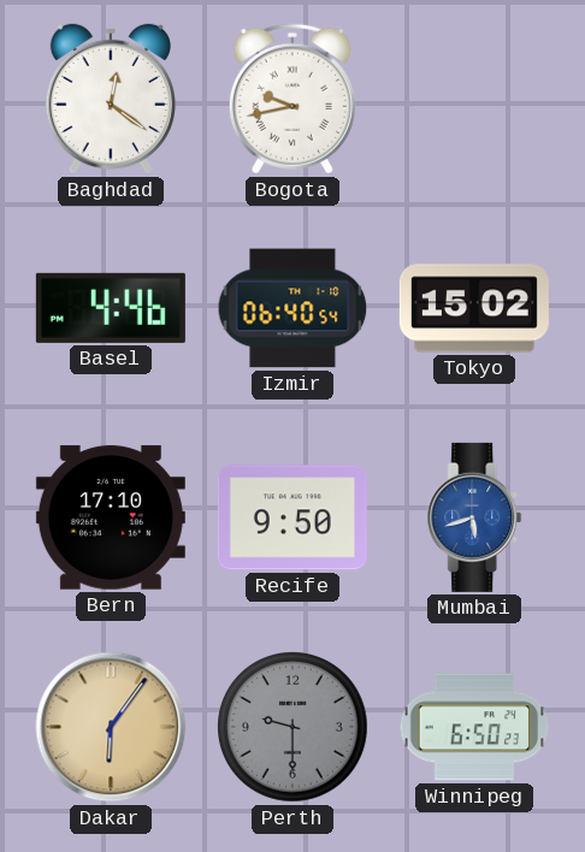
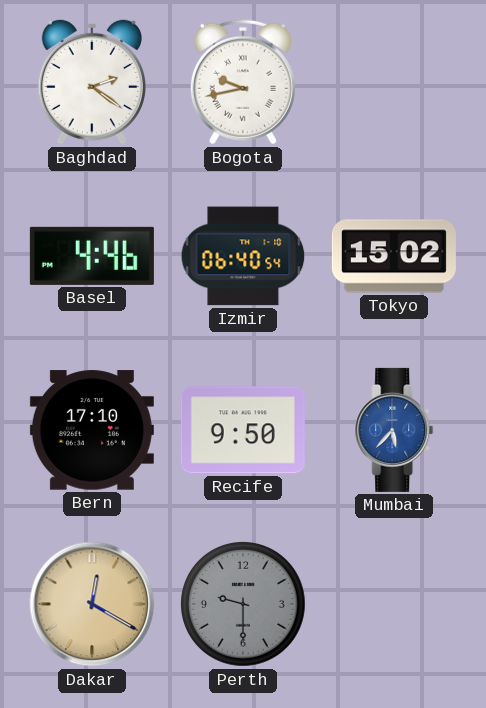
Baghdad: 12:21 -> 2:21 (92, 82)
Mumbai: 5:42 -> 5:37 (394, 430)
Dakar: 6:06 -> 12:20 (92, 604)
Winnipeg: 6:50 -> none (474, 727)
